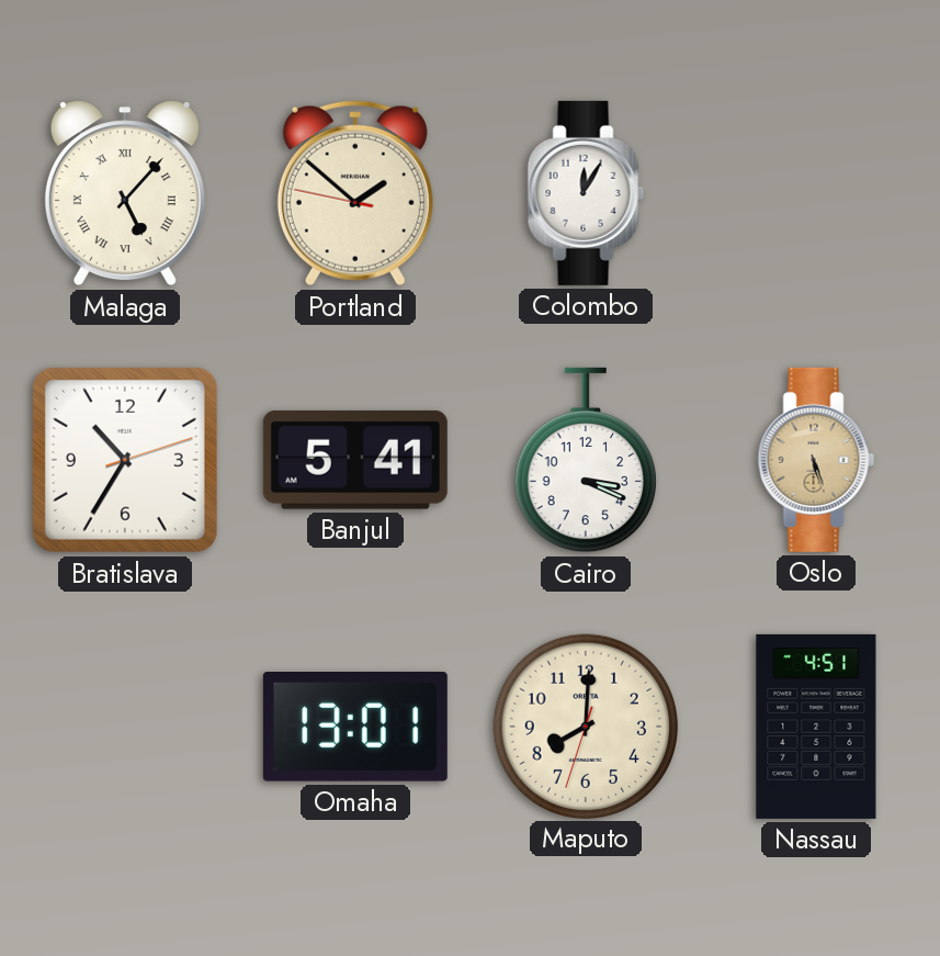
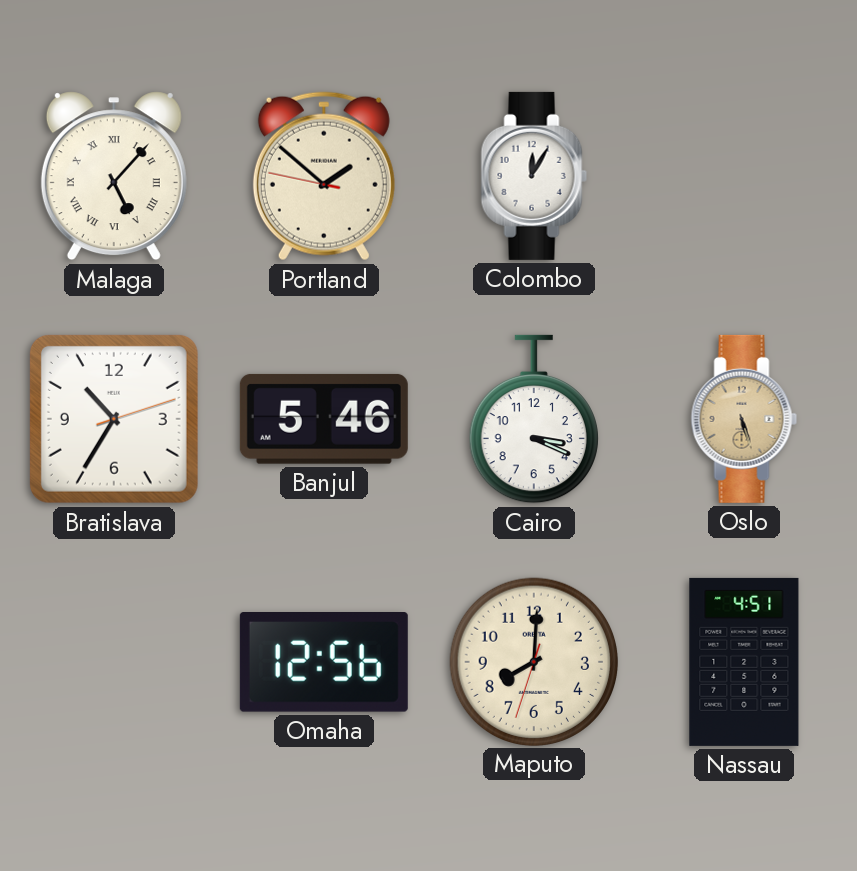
Banjul: 5:41 -> 5:46 (324, 419)
Omaha: 13:01 -> 12:56 (324, 663)
